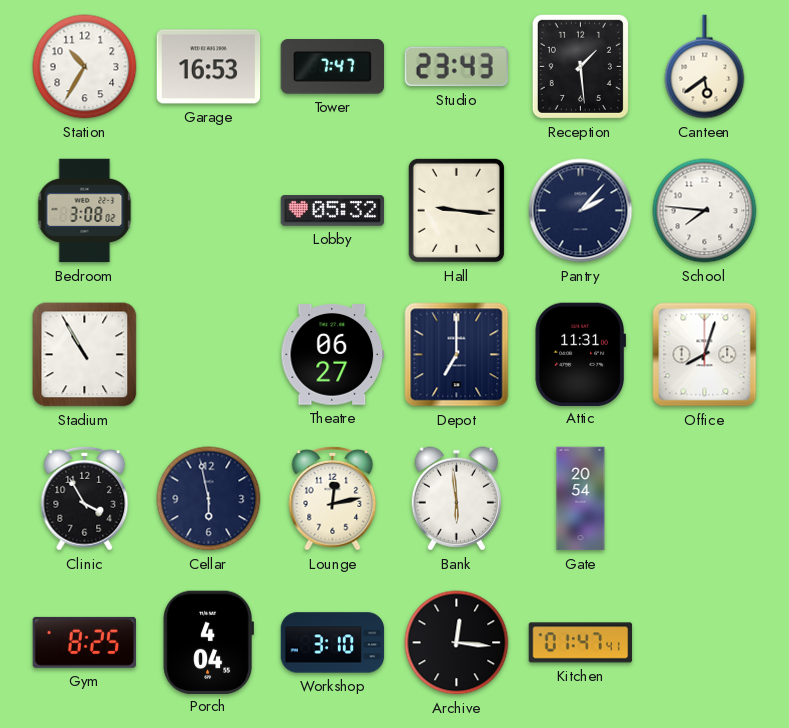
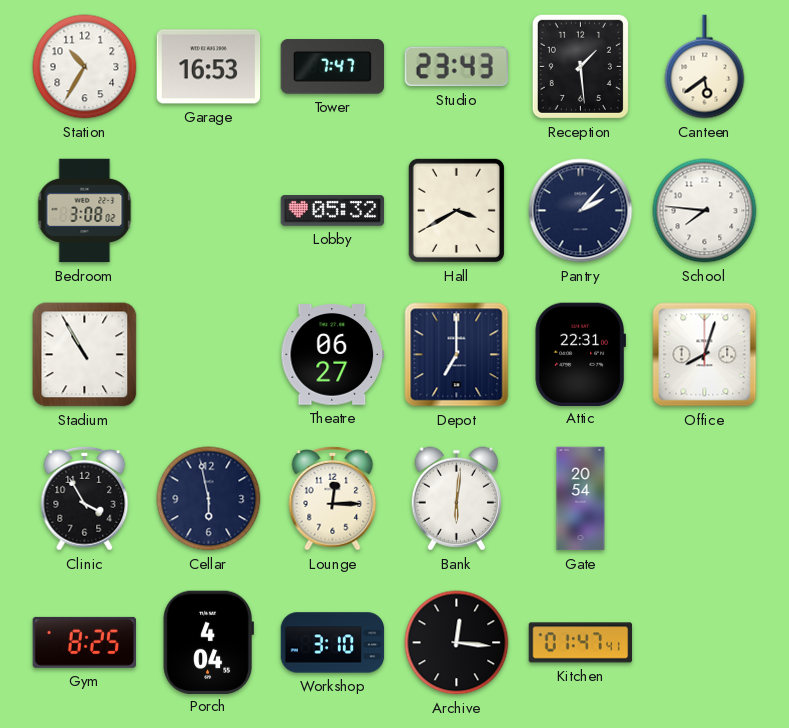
Hall: 9:16 -> 3:40 (456, 210)
Attic: 11:31 -> 22:31 (580, 354)
Lounge: 12:13 -> 12:15 (333, 498)
Bank: 5:59 -> 6:01 (456, 499)
